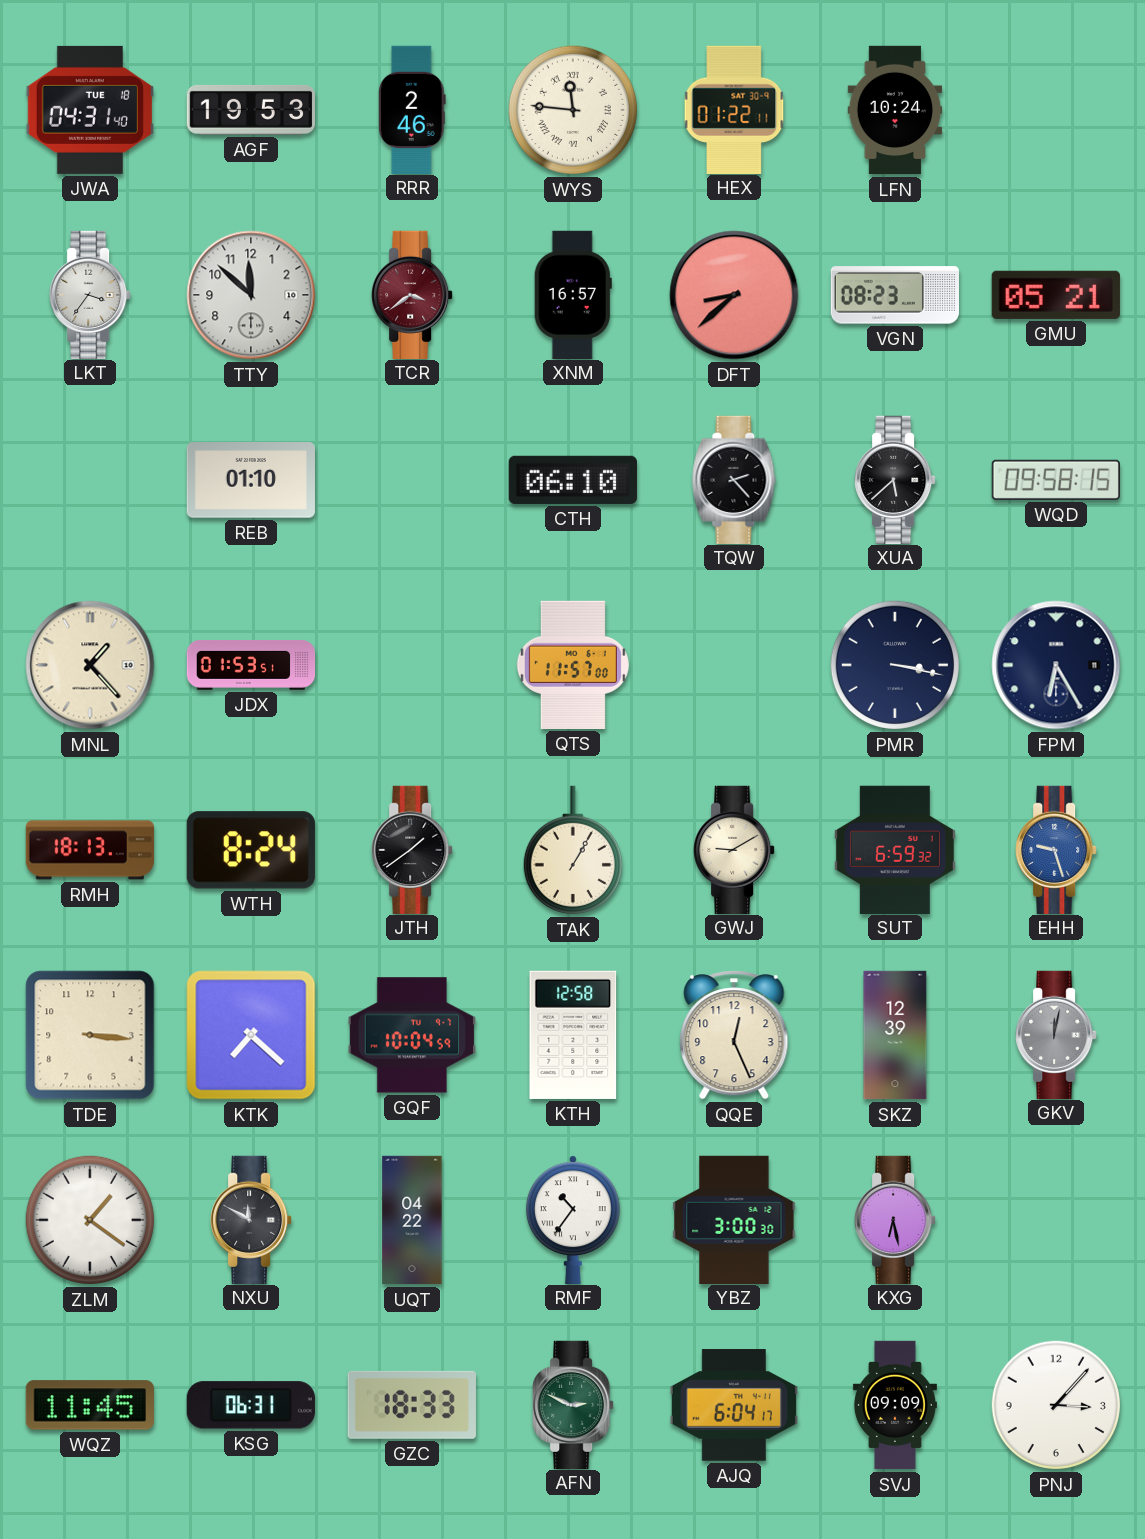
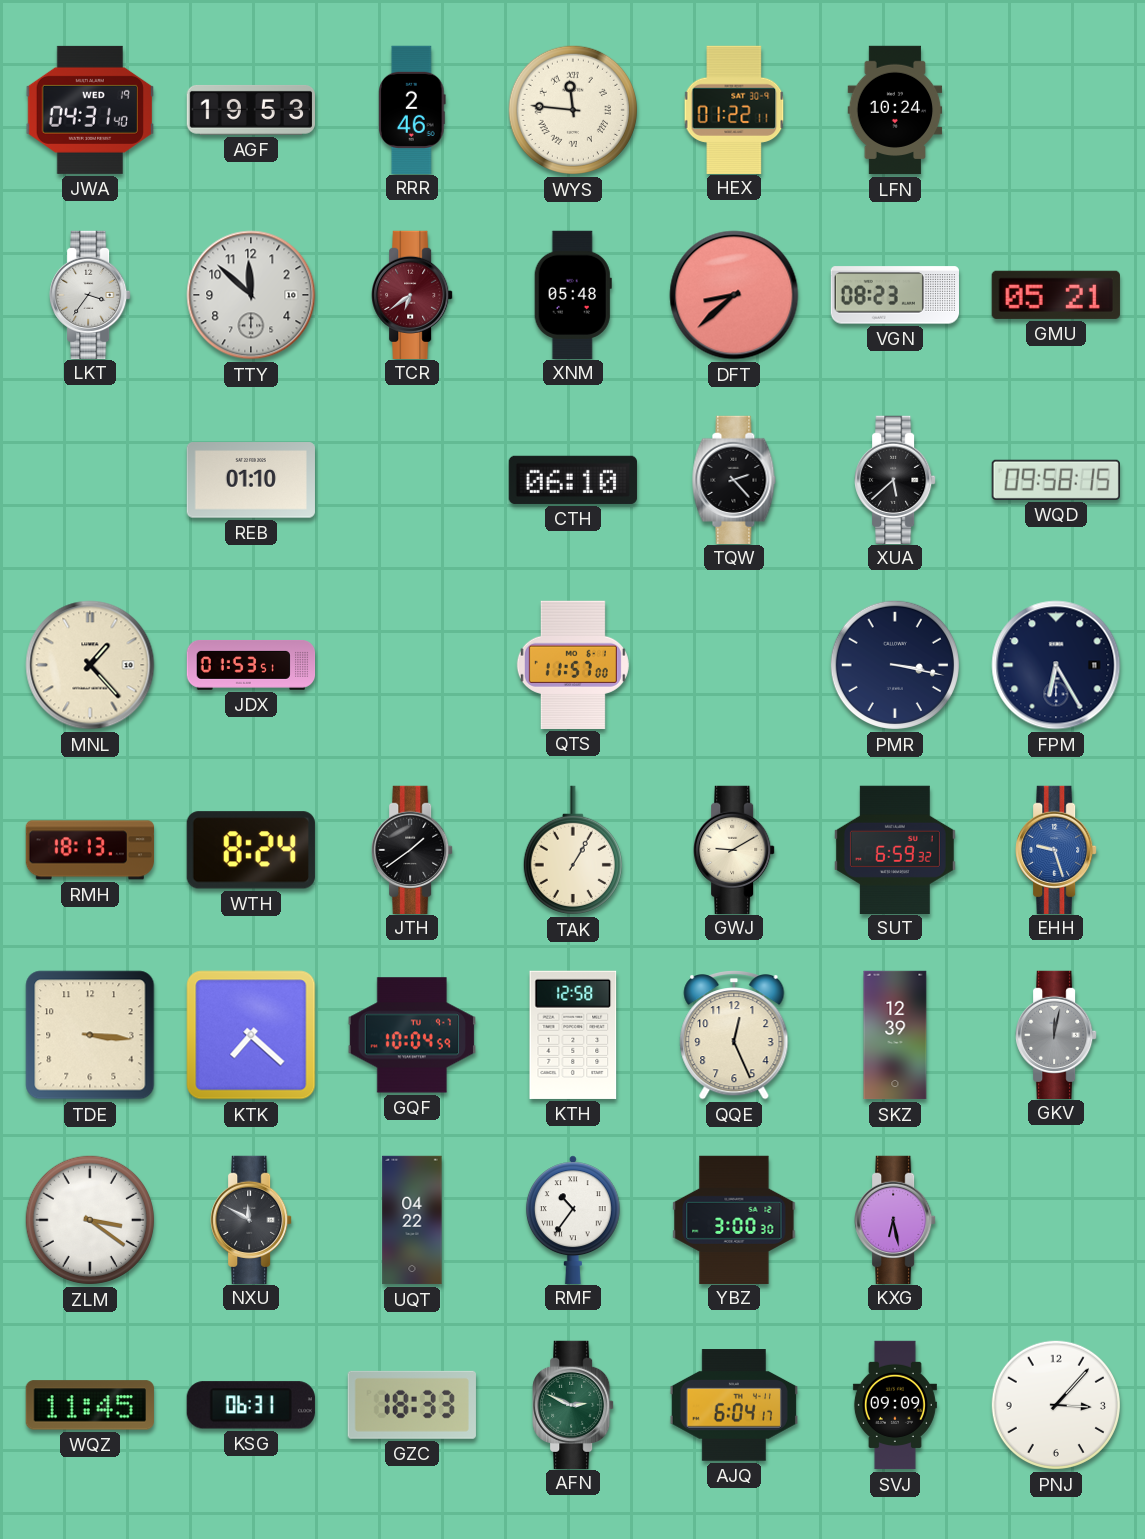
JWA date: TUE 18 -> WED 19 (90, 110)
TCR: 3:39 -> 6:39 (412, 294)
XNM: 16:57 -> 05:48 (573, 294)
ZLM: 1:21 -> 3:21 (90, 1220)
